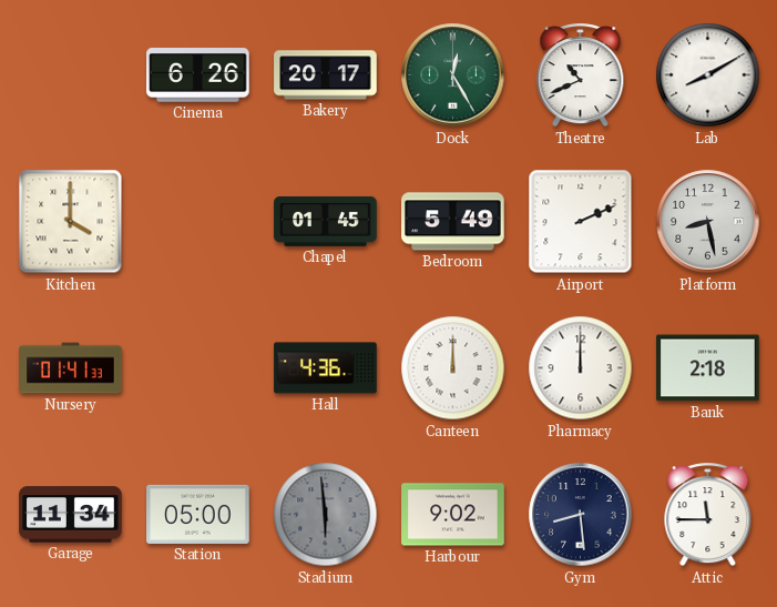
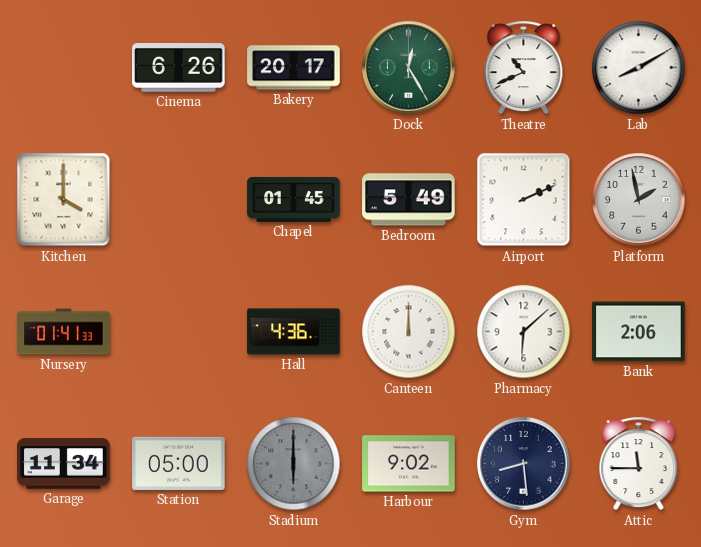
Platform: 8:28 -> 1:58 (639, 200)
Pharmacy: 12:00 -> 6:08 (524, 332)
Bank: 2:18 -> 2:06 (639, 332)
Stadium: 5:59 -> 6:00 (294, 464)
